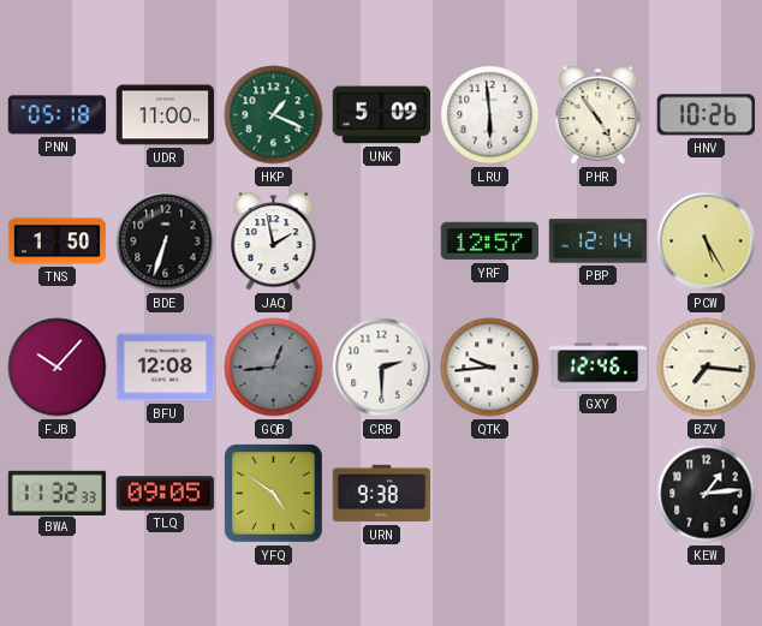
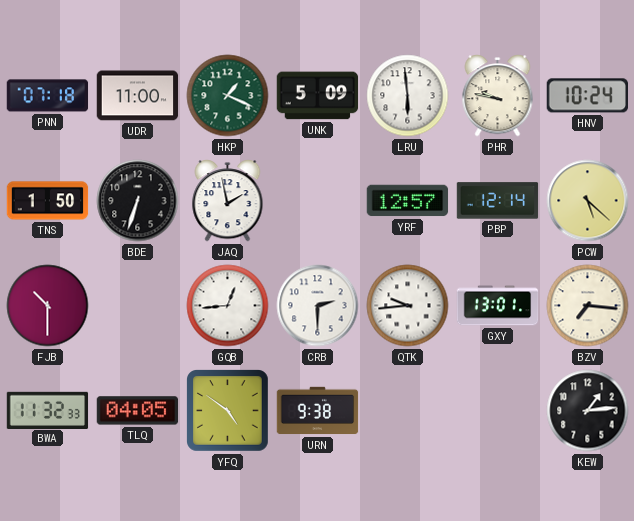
PNN: 05:18 -> 07:18 (48, 96)
PHR: 4:54 -> 9:47 (498, 96)
HNV: 10:26 -> 10:24 (587, 96)
PCW: 5:25 -> 5:22 (588, 201)
FJB: 10:07 -> 10:30 (48, 306)
BFU: 12:08 -> none (166, 368)
GQB dial: grey -> white (228, 306)
GXY: 12:46 -> 13:01 (498, 306)
TLQ: 09:05 -> 04:05 (138, 411)
